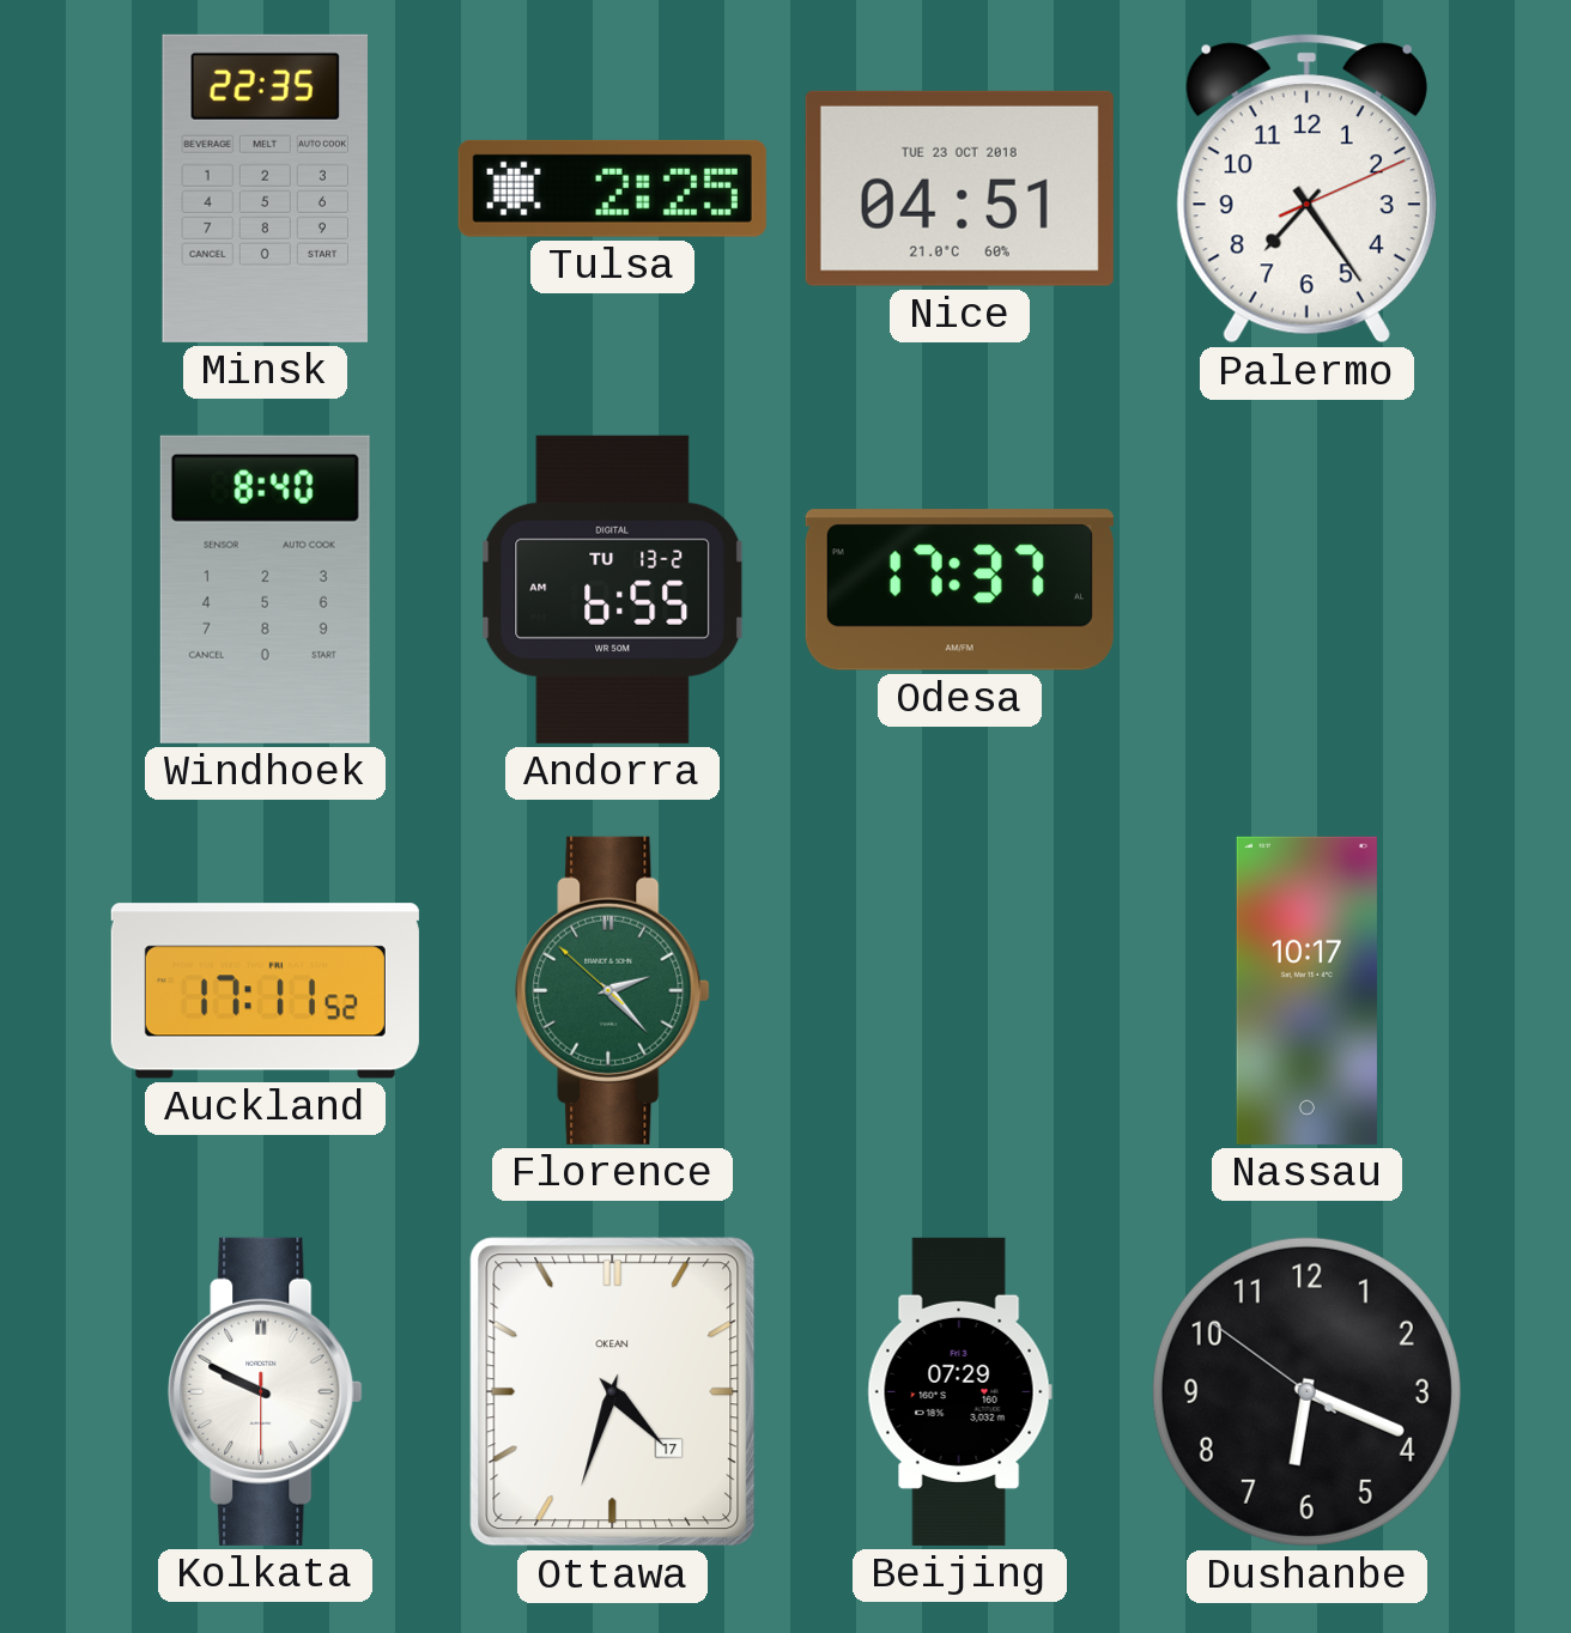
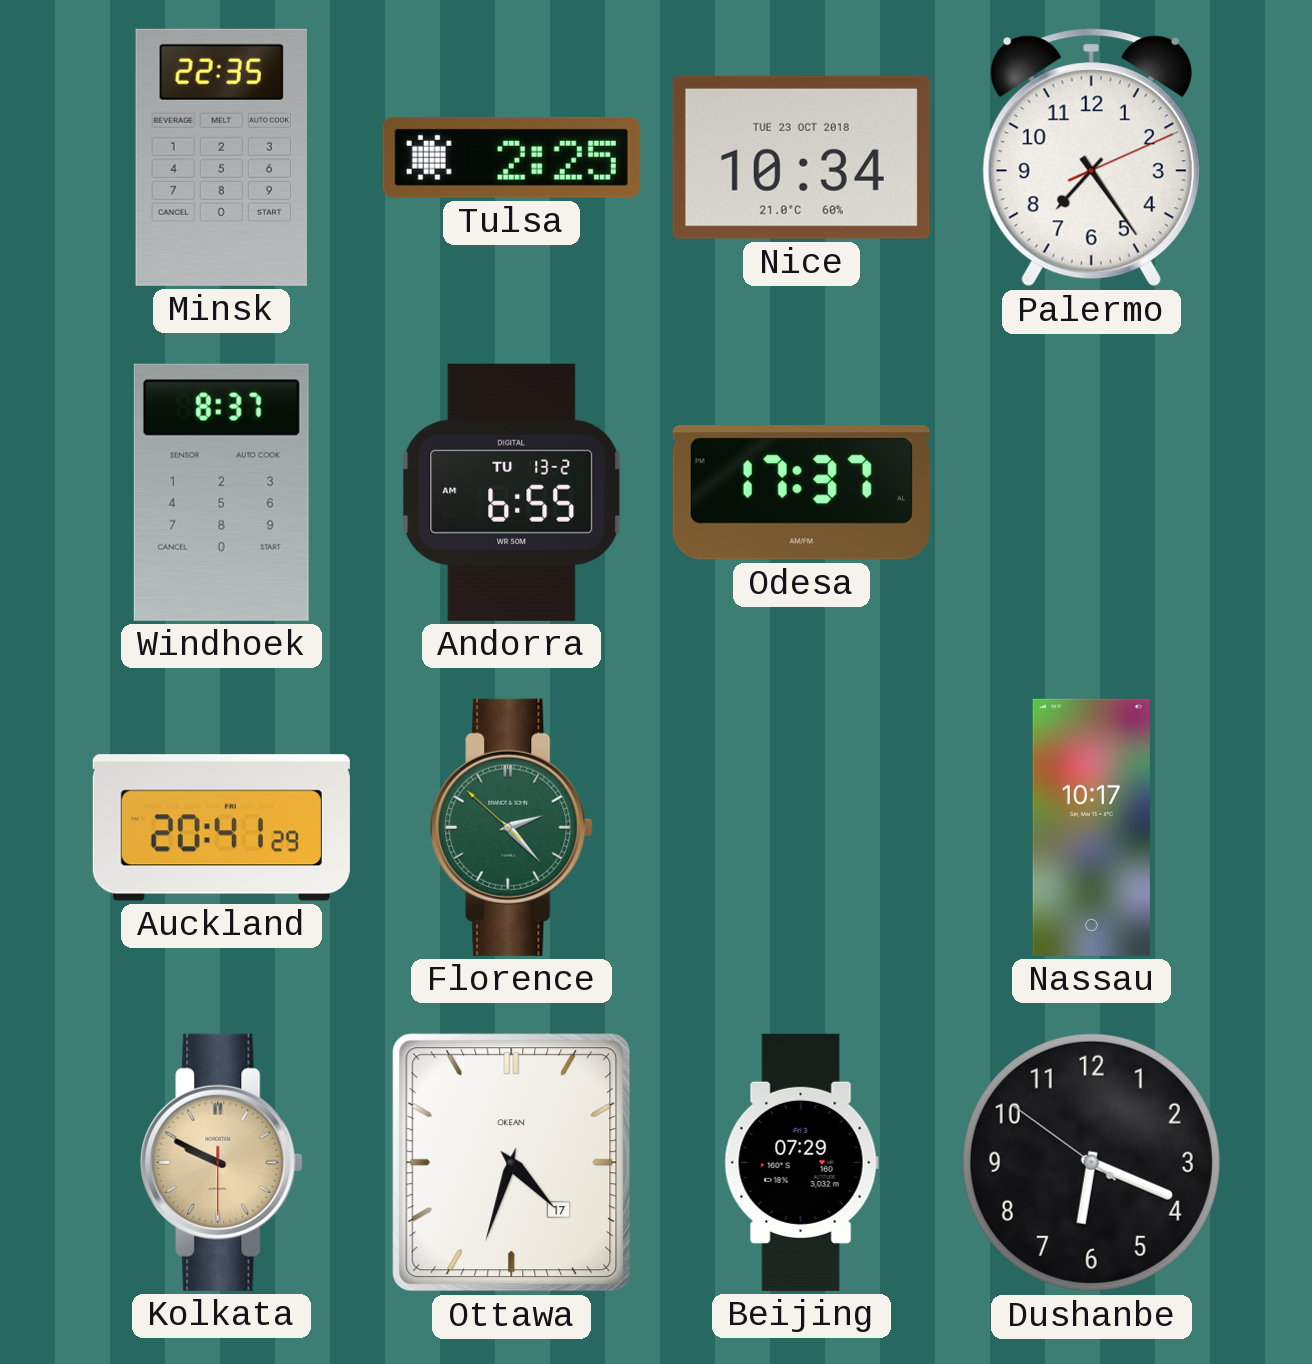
Nice: 04:51 -> 10:34 (801, 157)
Windhoek: 8:40 -> 8:37 (221, 492)
Auckland: 17:11 -> 20:41 (221, 828)
Kolkata dial: white -> champagne (222, 1162)
